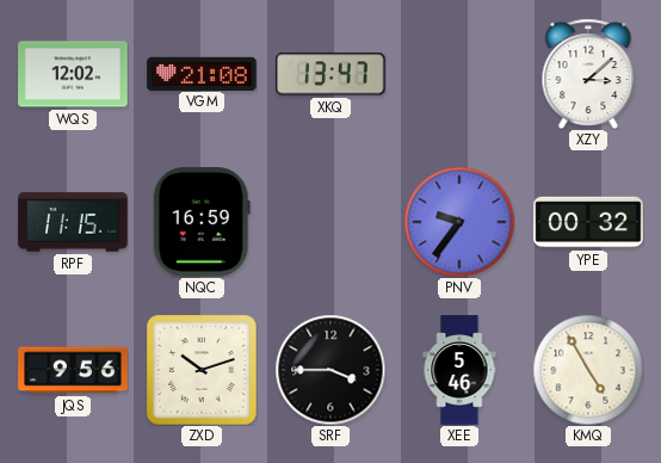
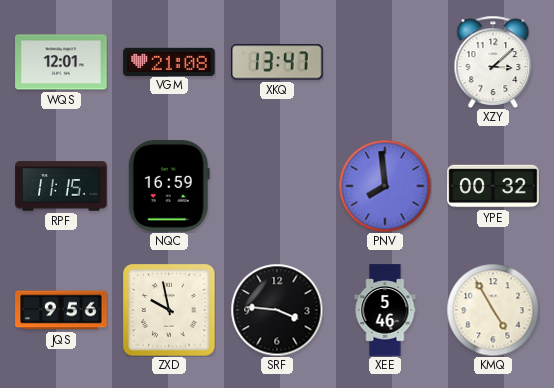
WQS: 12:02 -> 12:01 (61, 62)
PNV: 9:36 -> 7:59 (385, 186)
ZXD: 10:12 -> 9:58 (169, 310)
SRF: 3:45 -> 3:46 (277, 310)
